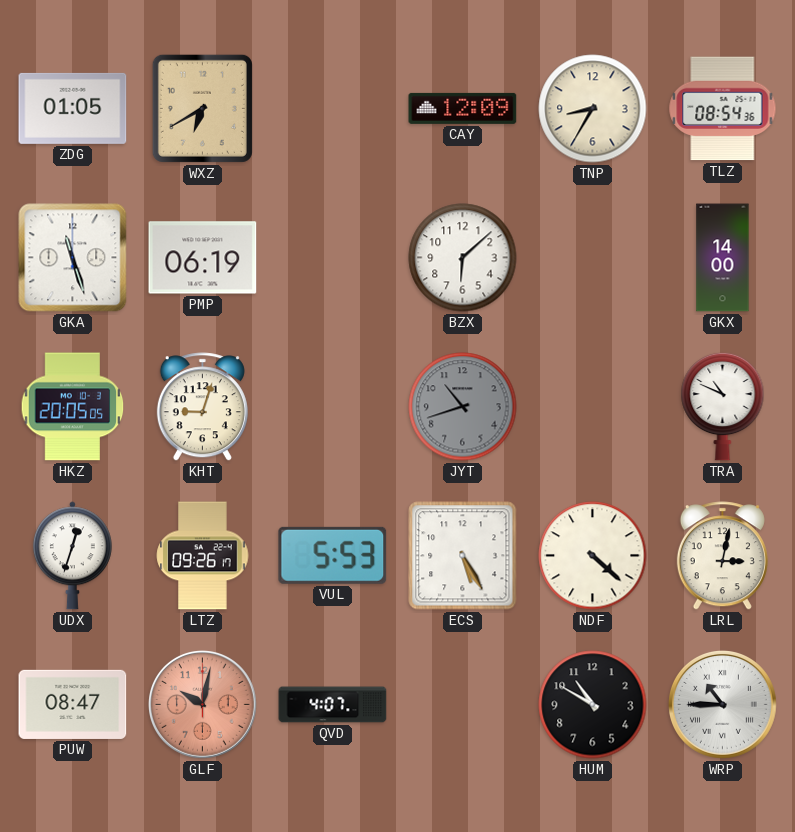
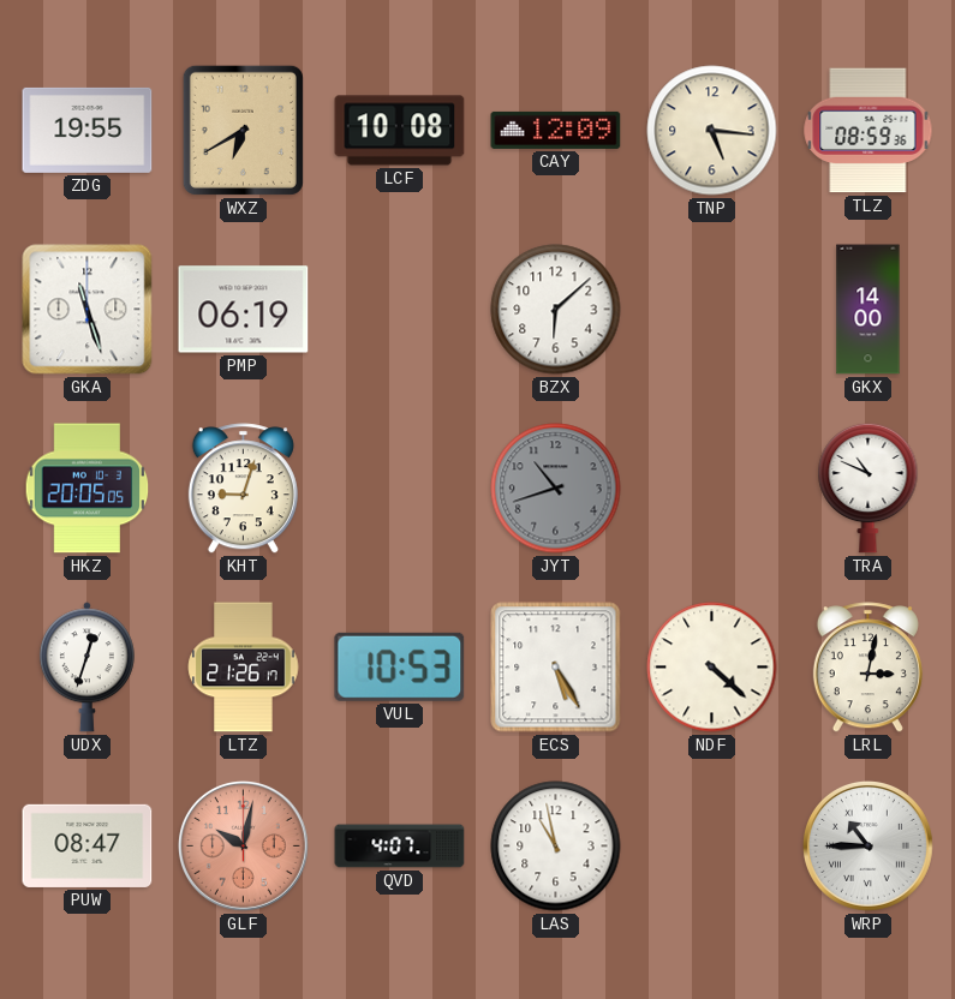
ZDG: 01:05 -> 19:55 (88, 130)
LCF: none -> 10:08 (400, 131)
TNP: 8:35 -> 5:16 (712, 131)
TLZ: 08:54 -> 08:59 (869, 131)
LTZ: 09:26 -> 21:26 (244, 668)
VUL: 5:53 -> 10:53 (400, 666)
LAS: none -> 10:58 (556, 847)
HUM: 10:50 -> none (593, 705)
